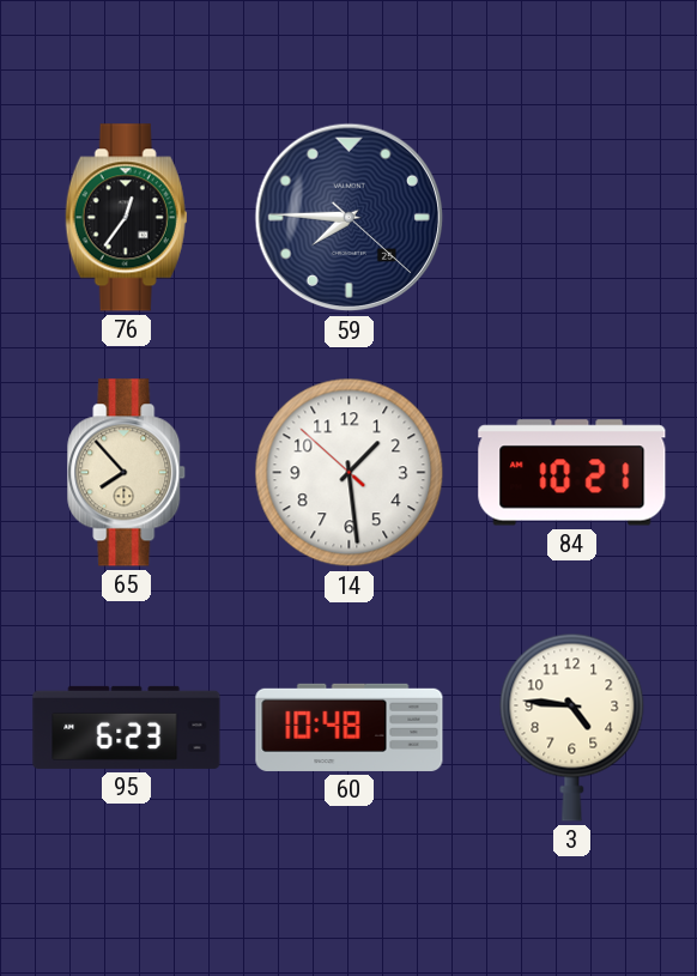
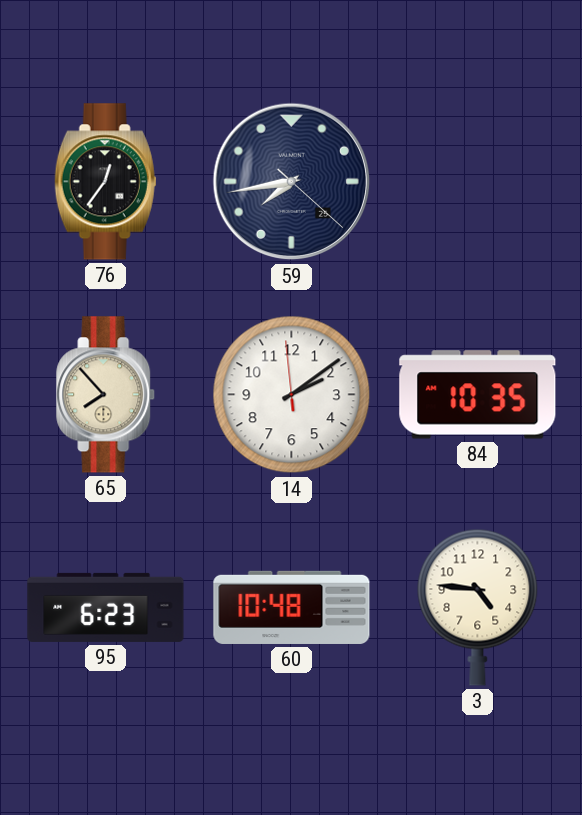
59: 7:45 -> 7:43 (292, 182)
14: 1:28 -> 2:08 (292, 395)
84: 10:21 -> 10:35 (478, 395)
